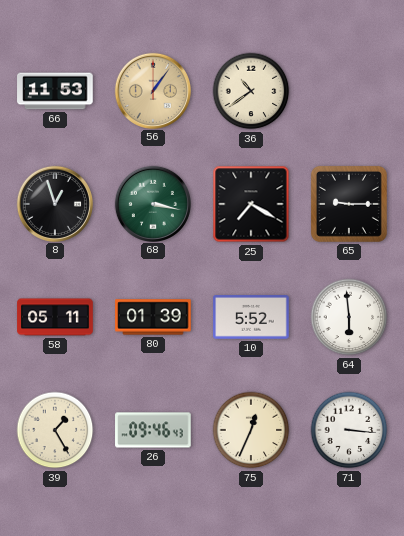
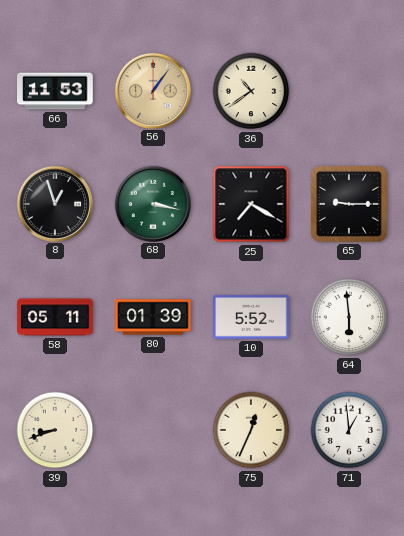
39: 1:25 -> 8:42 (55, 430)
26: 09:46 -> none (153, 430)
71: 3:16 -> 12:59 (349, 430)
